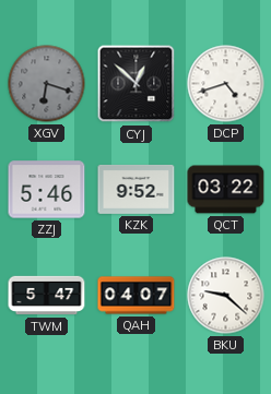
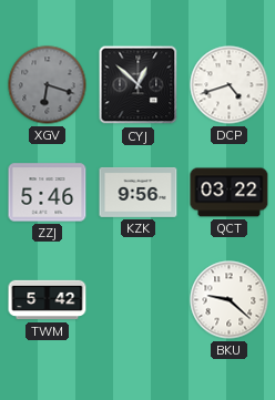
KZK: 9:52 -> 9:56 (139, 192)
TWM: 5:47 -> 5:42 (48, 300)
QAH: 04:07 -> none (137, 296)
